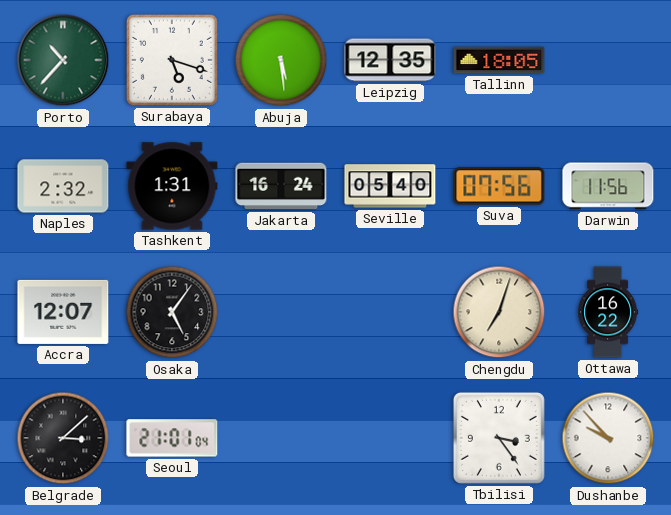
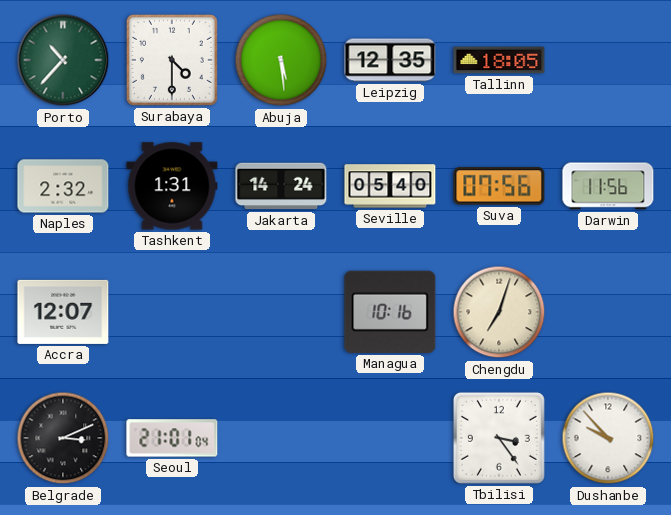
Surabaya: 5:18 -> 4:30 (172, 60)
Jakarta: 16:24 -> 14:24 (281, 186)
Osaka: 5:06 -> none (172, 312)
Managua: none -> 10:16 (390, 312)
Ottawa: 16:22 -> none (608, 312)
Belgrade: 3:08 -> 3:11 (63, 438)
